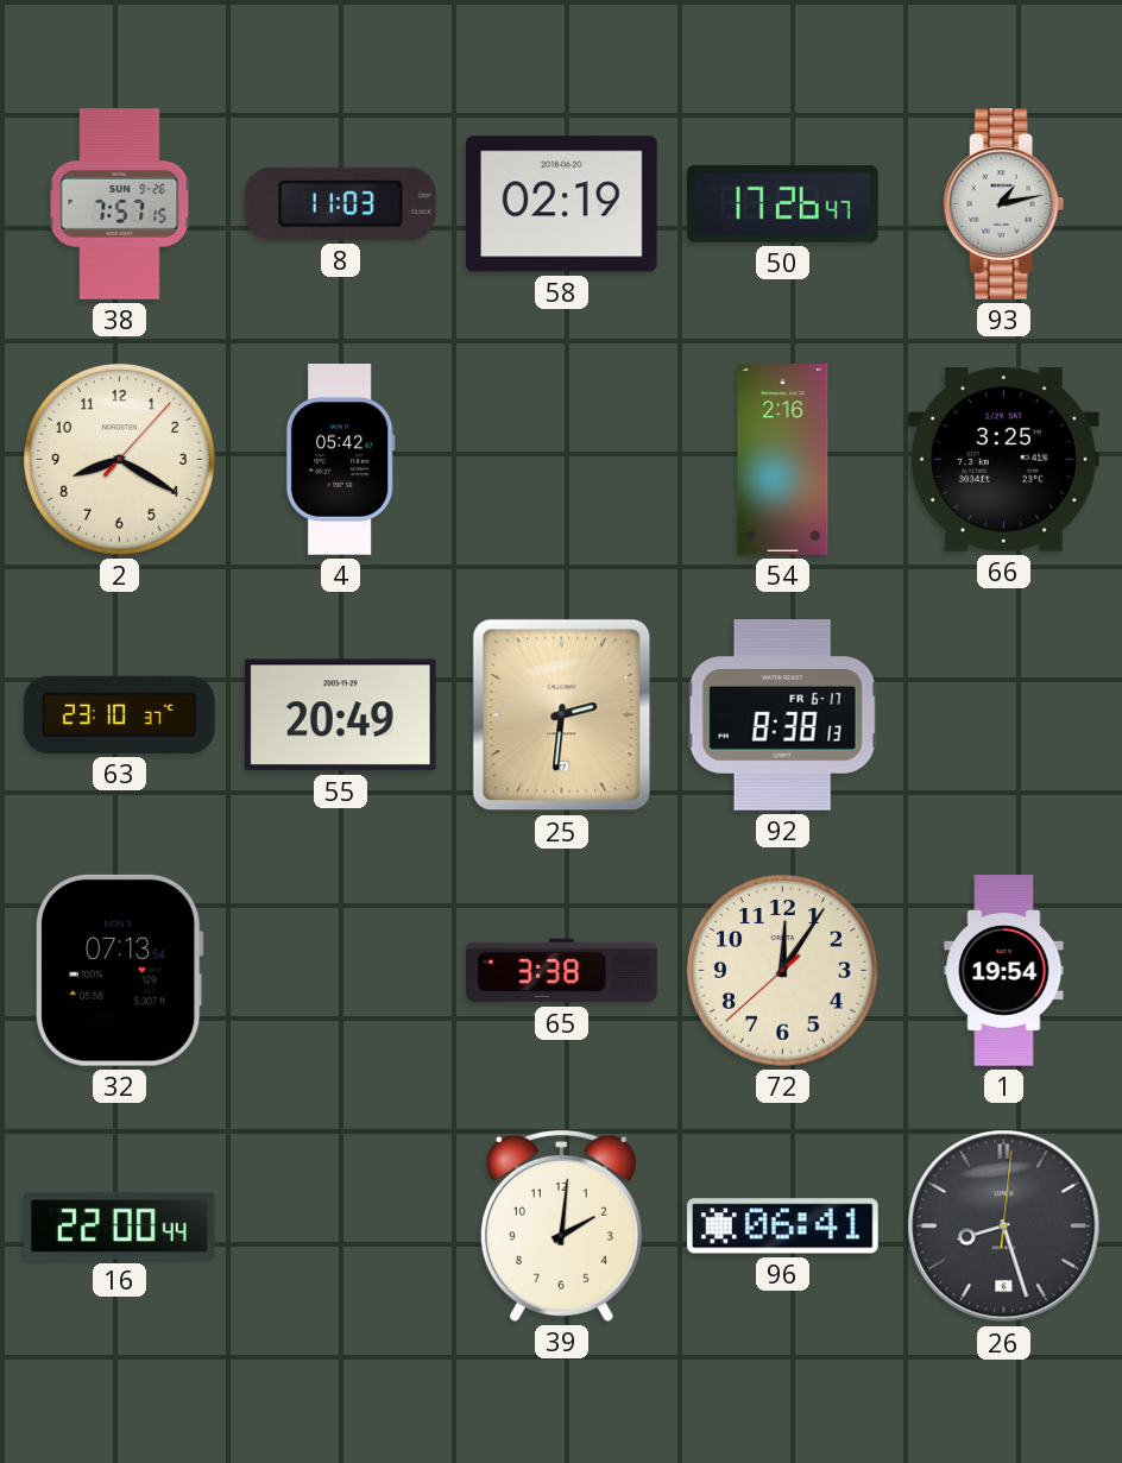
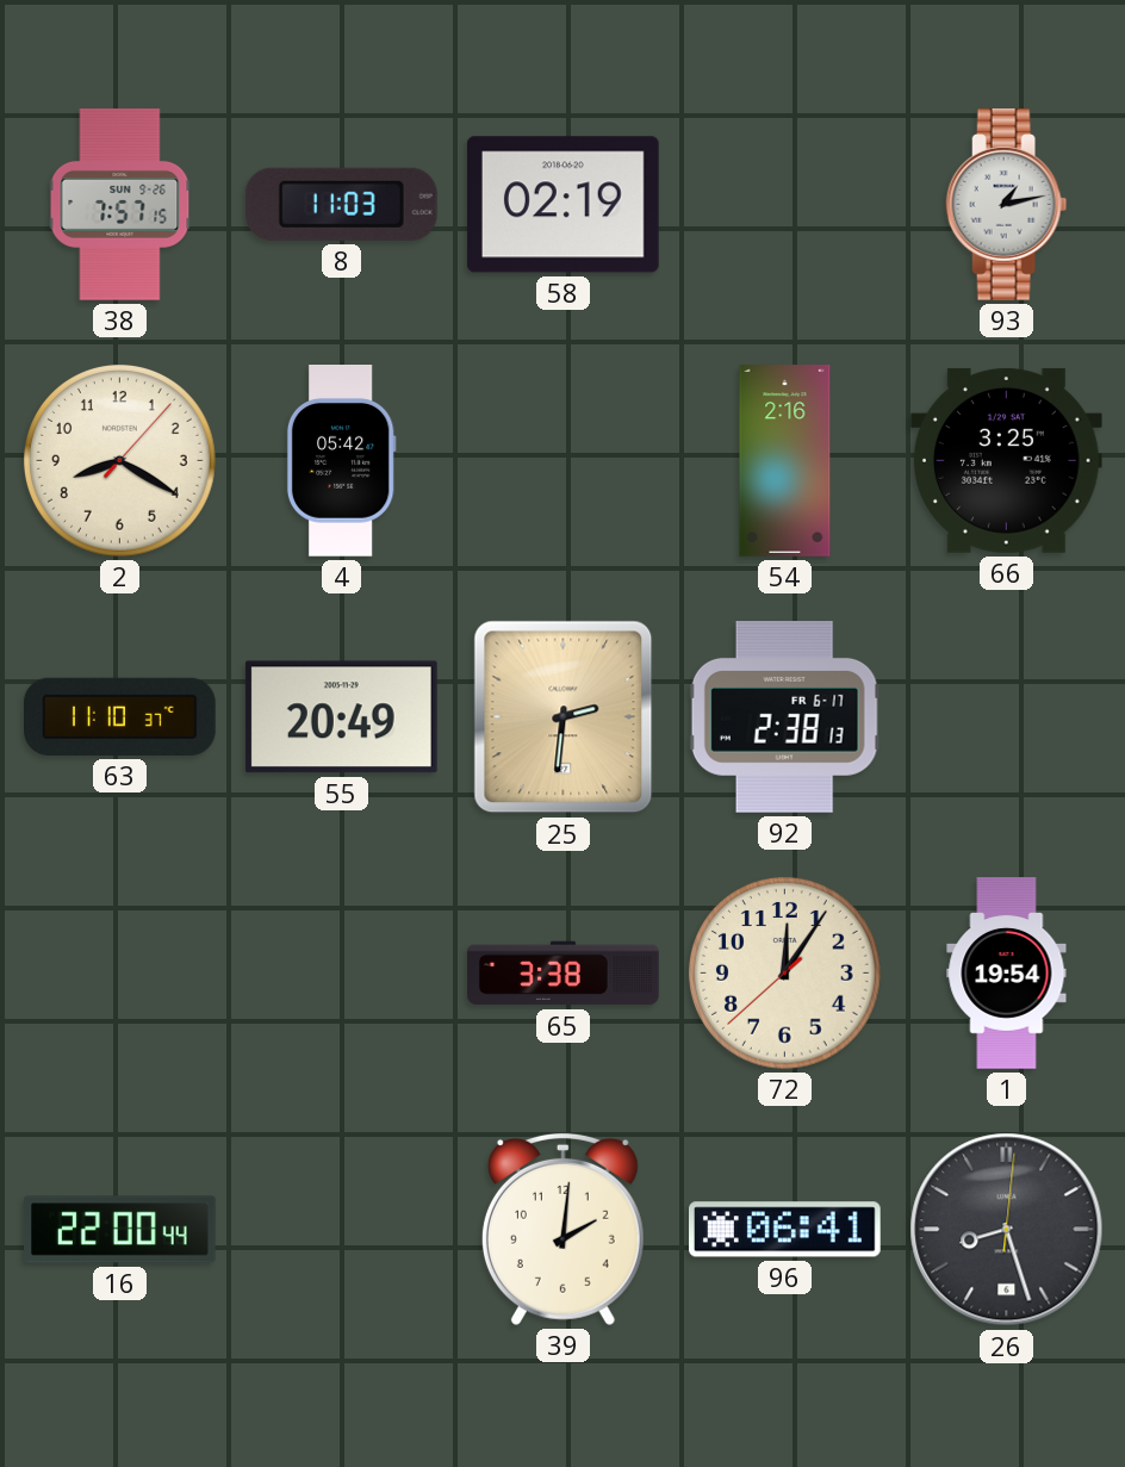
50: 17:26 -> none (783, 203)
63: 23:10 -> 11:10 (120, 716)
92: 8:38 -> 2:38 (784, 717)
32: 07:13 -> none (119, 970)
